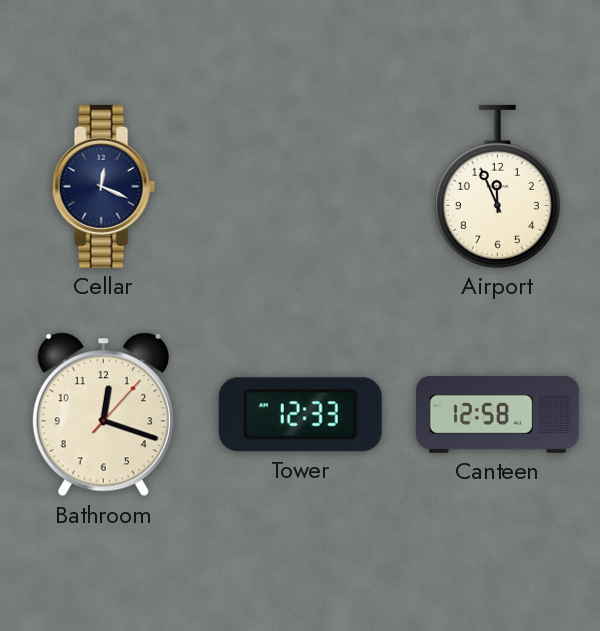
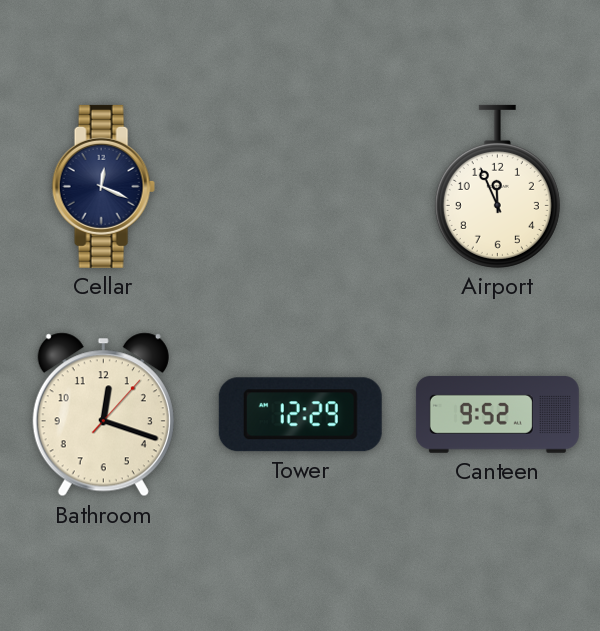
Tower: 12:33 -> 12:29 (300, 415)
Canteen: 12:58 -> 9:52 (497, 414)
